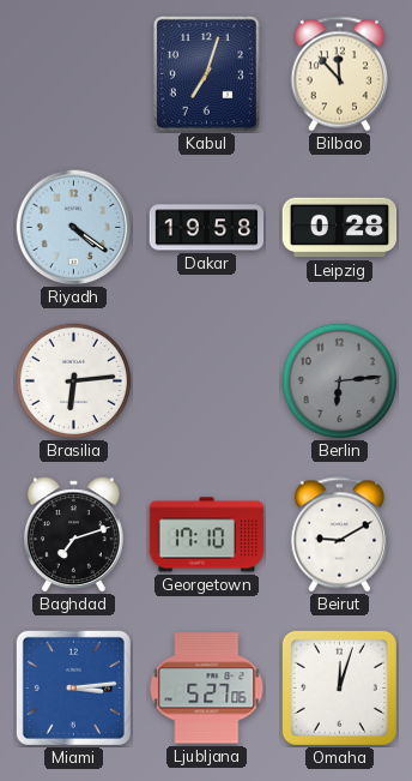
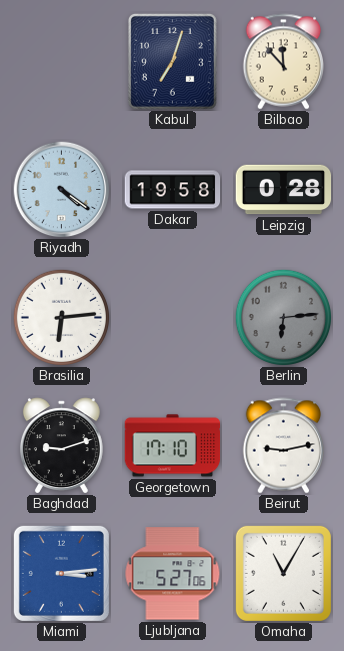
Baghdad: 7:12 -> 9:12 (61, 445)
Beirut: 9:10 -> 9:13 (283, 446)
Omaha: 12:03 -> 11:05 (283, 573)
